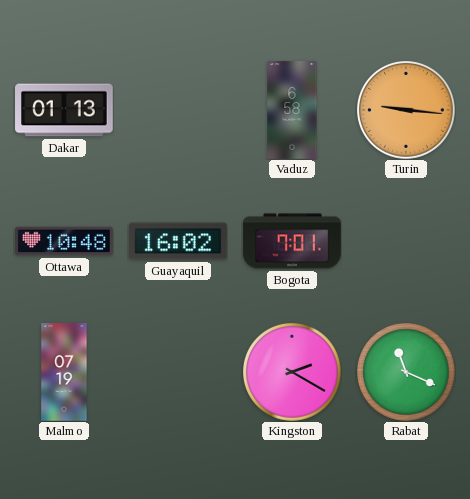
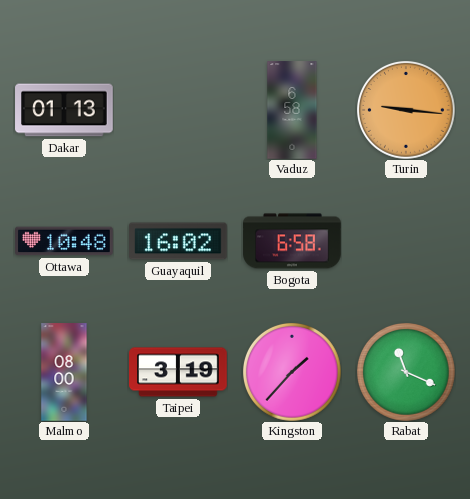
Bogota: 7:01 -> 6:58 (292, 241)
Malmo: 07:19 -> 08:00 (64, 372)
Taipei: none -> 3:19 (178, 372)
Kingston: 2:20 -> 1:37 (293, 373)
